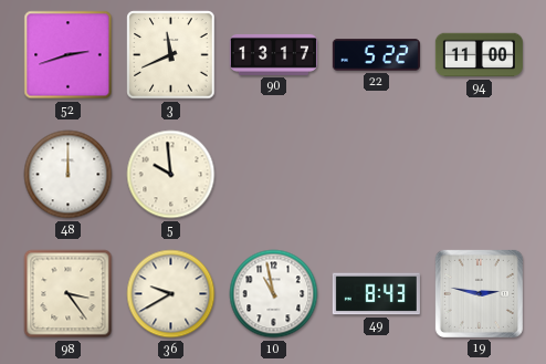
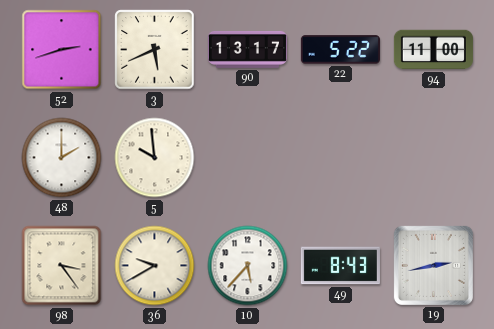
3: 11:41 -> 5:41 (155, 50)
48: 12:00 -> 2:00 (62, 158)
10: 10:58 -> 5:37 (248, 266)
19: 2:47 -> 2:43 (433, 265)
